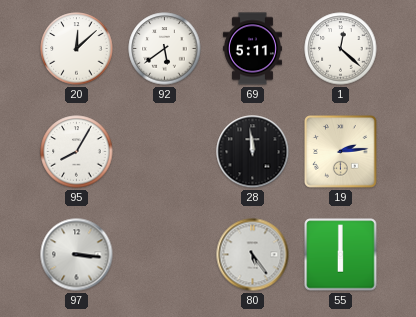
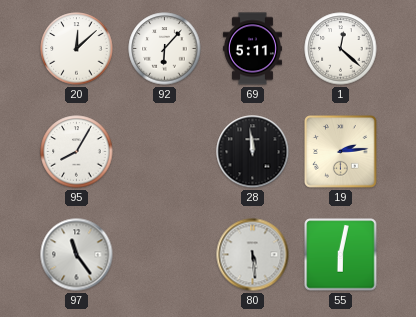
92: 5:39 -> 6:07 (165, 49)
97: 3:16 -> 11:24 (77, 255)
80: 5:24 -> 5:29 (253, 255)
55: 6:00 -> 6:02 (341, 255)
